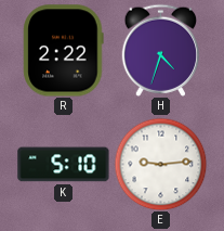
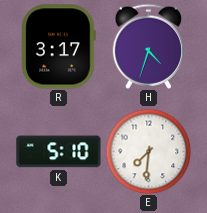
R: 2:22 -> 3:17 (59, 47)
E: 9:14 -> 7:31 (148, 151)
